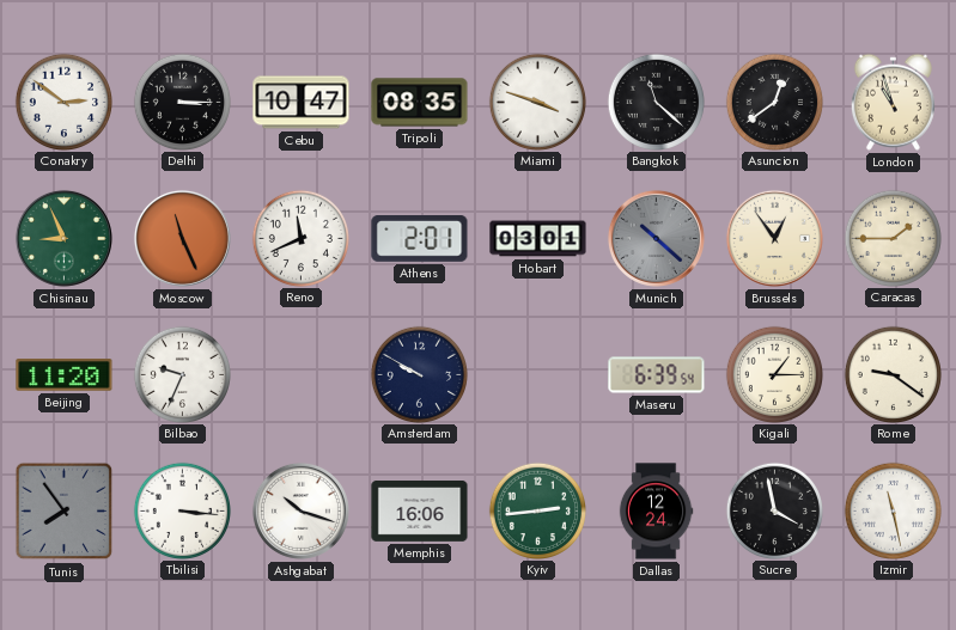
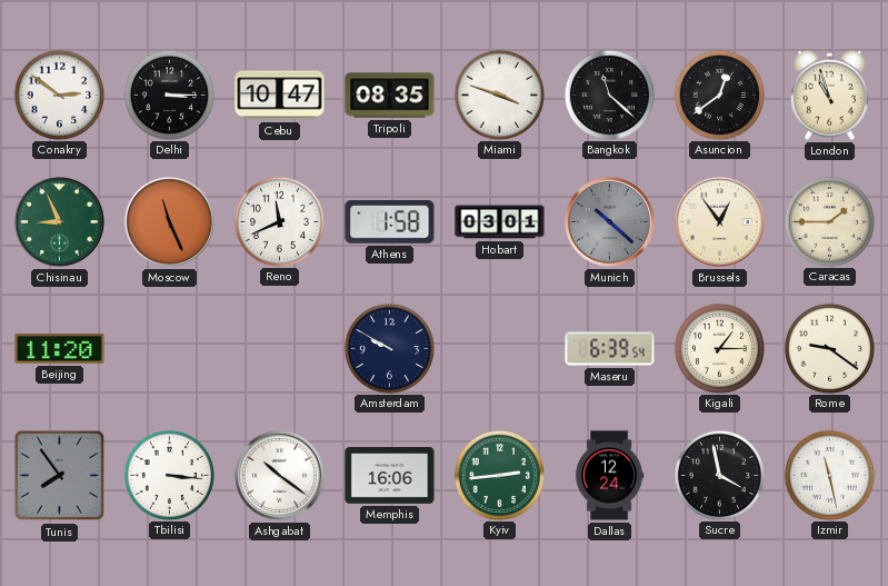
Athens: 2:01 -> 1:58 (390, 222)
Bilbao: 9:34 -> none (182, 374)
Ashgabat: 10:18 -> 10:21 (279, 475)
